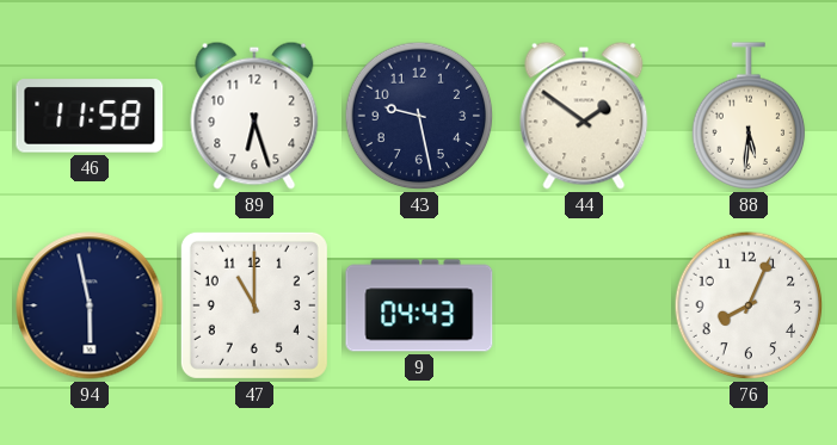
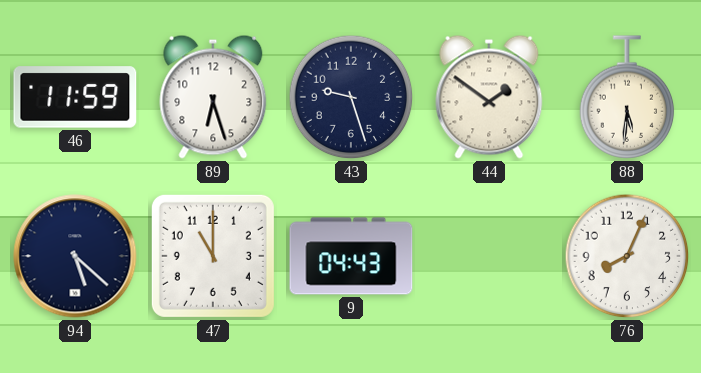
46: 11:58 -> 11:59 (75, 97)
43: 9:28 -> 9:27 (351, 97)
94: 5:58 -> 5:22 (75, 256)
